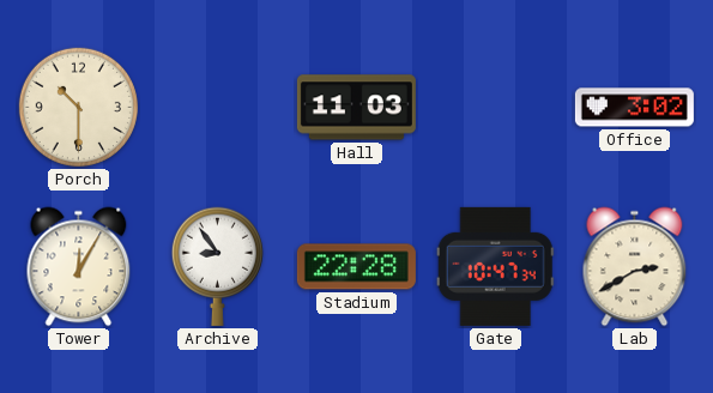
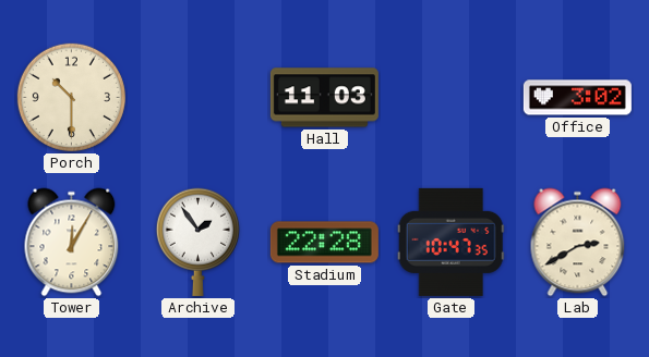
Archive: 8:54 -> 1:54 (197, 242)
Gate: 10:47:34 -> 10:47:35 (450, 242)
